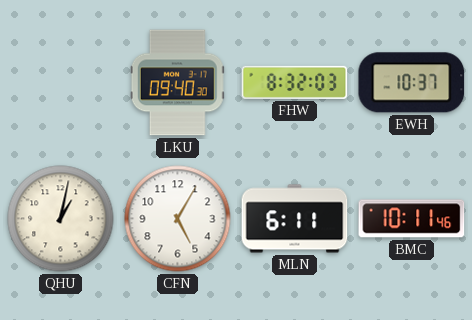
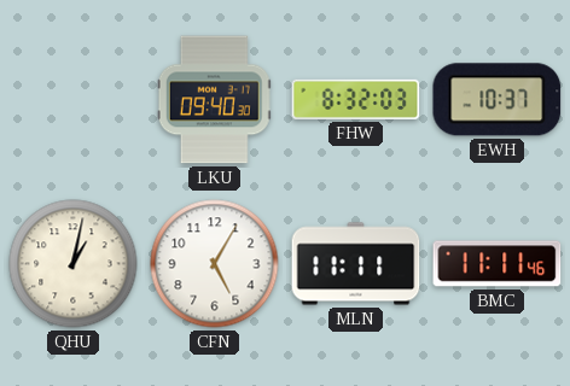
MLN: 6:11 -> 11:11 (356, 264)
BMC: 10:11 -> 11:11 (498, 264)
